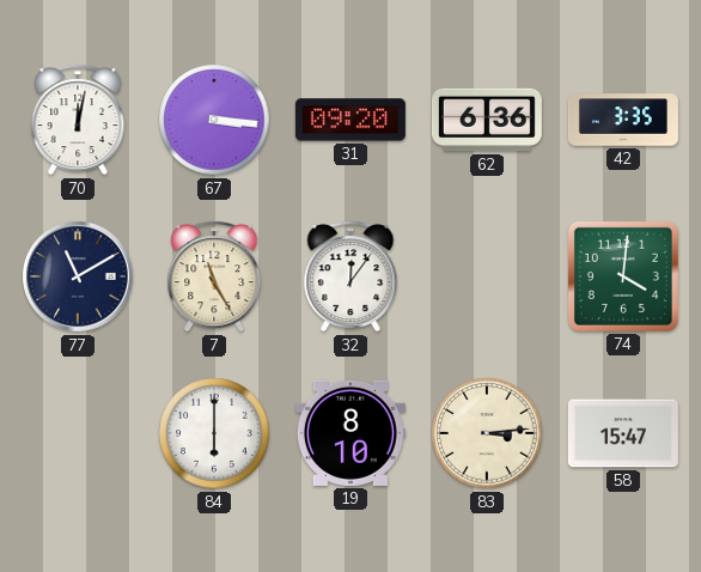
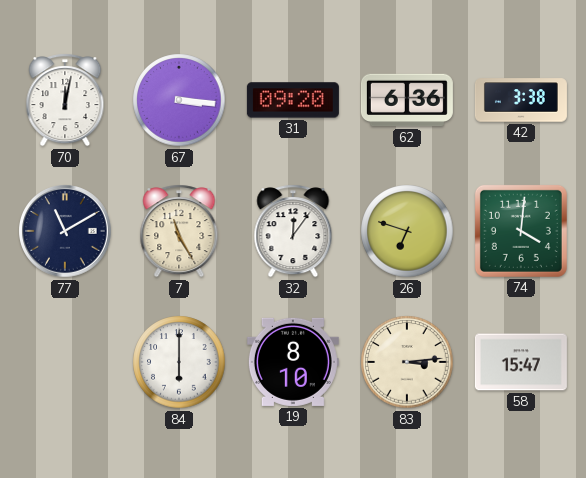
42: 3:35 -> 3:38 (521, 100)
26: none -> 6:48 (407, 231)
